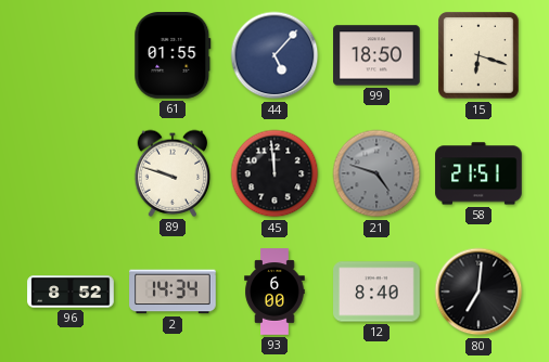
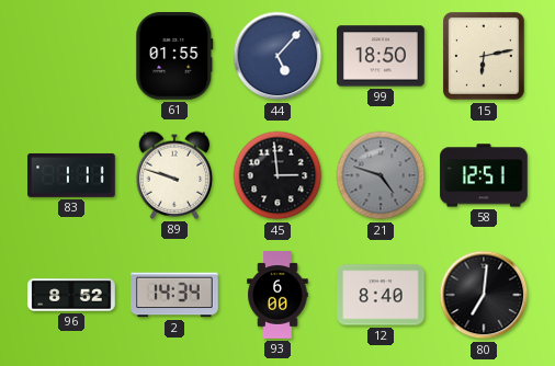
15: 6:18 -> 6:13 (484, 56)
83: none -> 1:11 (71, 175)
45: 11:59 -> 2:59 (277, 175)
58: 21:51 -> 12:51 (484, 175)
